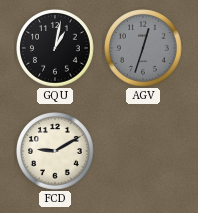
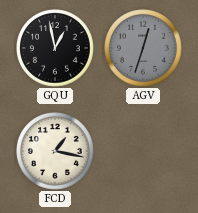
GQU: 1:02 -> 12:58 (56, 49)
FCD: 9:10 -> 1:17 (56, 152)
